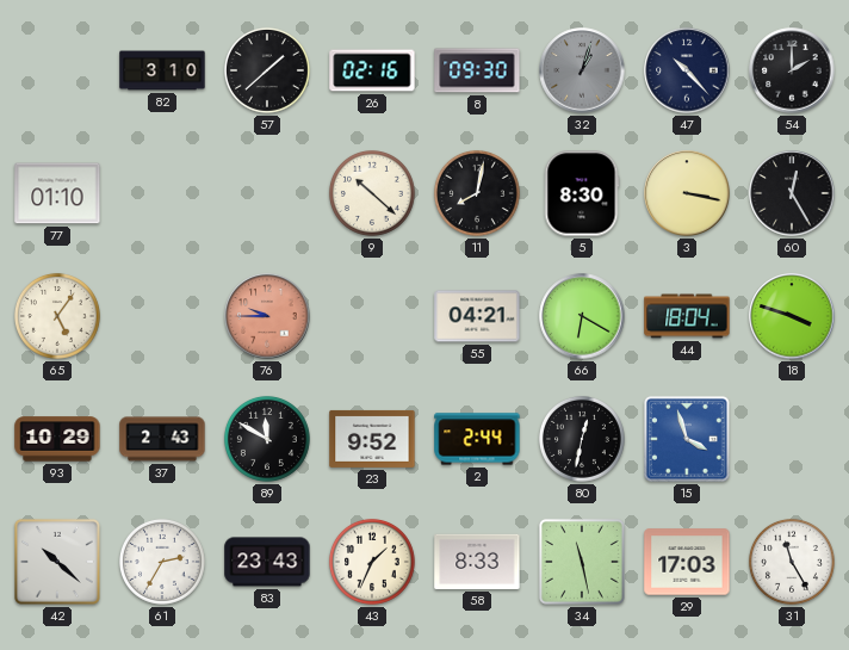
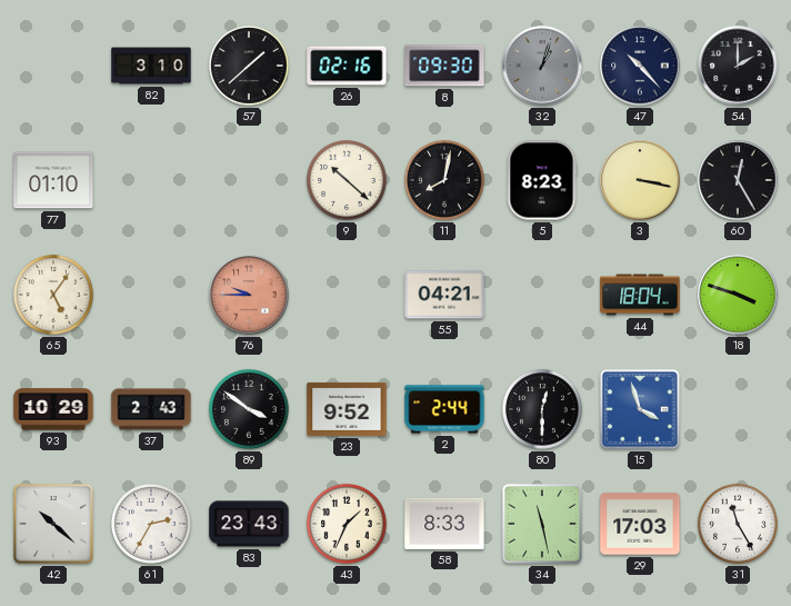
5: 8:30 -> 8:23 (542, 180)
66: 6:20 -> none (582, 316)
89: 11:50 -> 3:51 (249, 409)
80: 12:32 -> 12:30 (542, 409)
